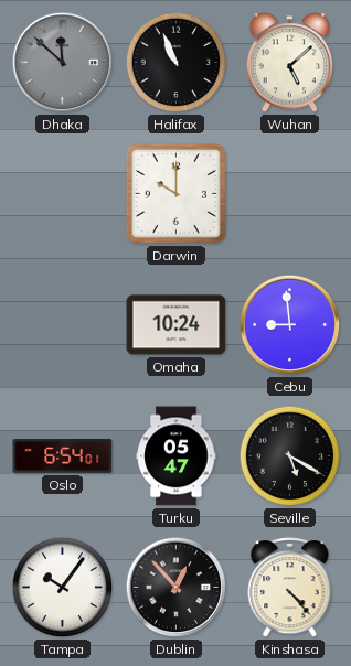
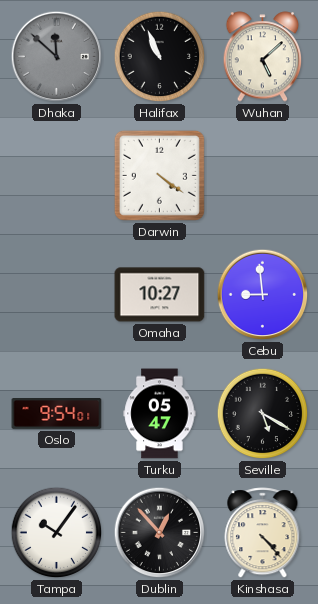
Darwin: 10:00 -> 4:21 (159, 175)
Omaha: 10:24 -> 10:27 (160, 295)
Oslo: 6:54 -> 9:54 (57, 414)
